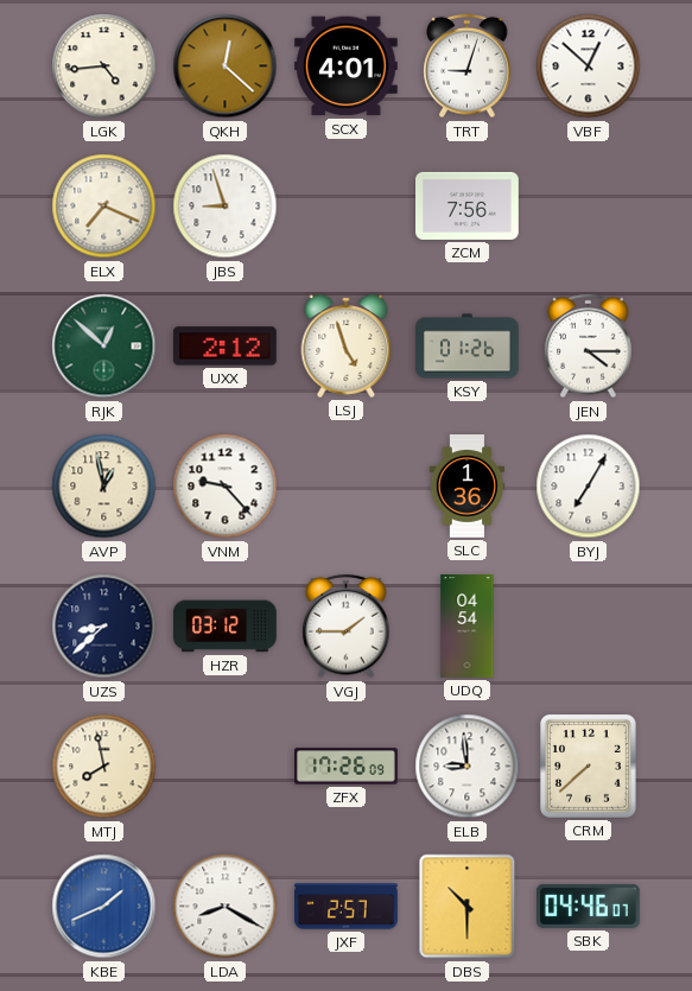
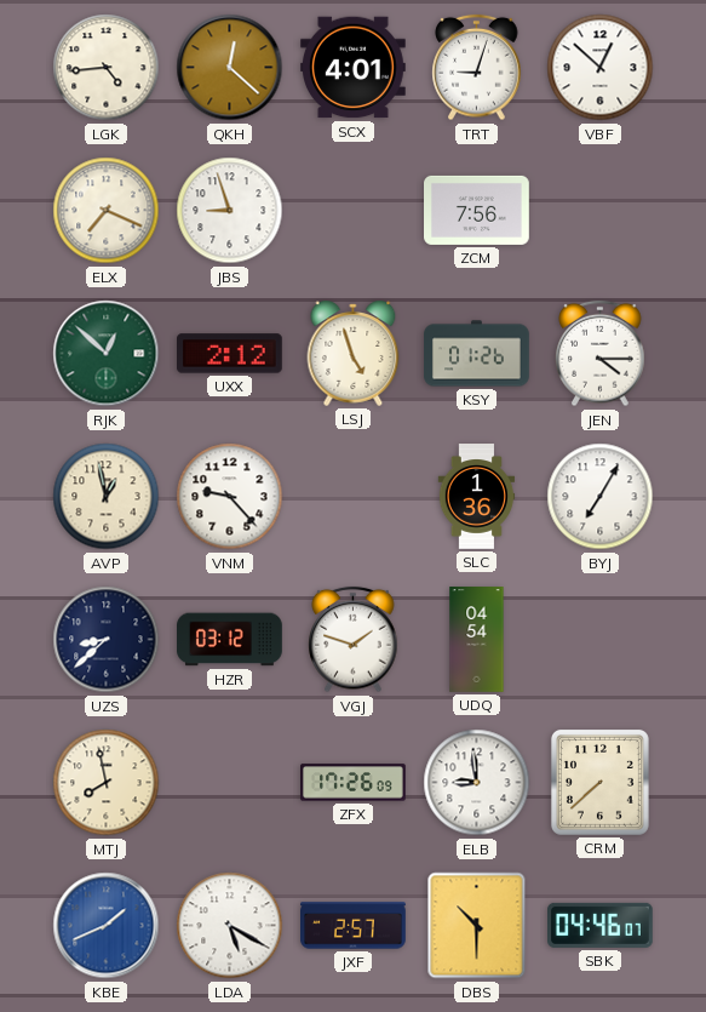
VGJ: 1:45 -> 1:48 (354, 640)
LDA: 8:20 -> 5:20 (230, 926)
